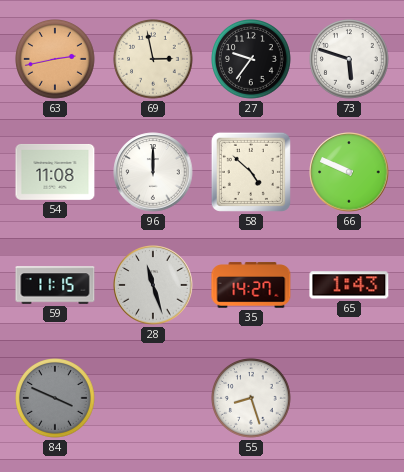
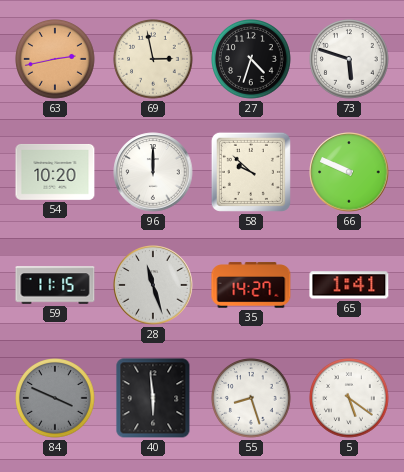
27: 9:36 -> 4:33 (252, 60)
54: 11:08 -> 10:20 (55, 172)
58: 4:52 -> 9:52 (251, 172)
65: 1:43 -> 1:41 (349, 285)
40: none -> 5:59 (153, 398)
5: none -> 5:21 (350, 399)
